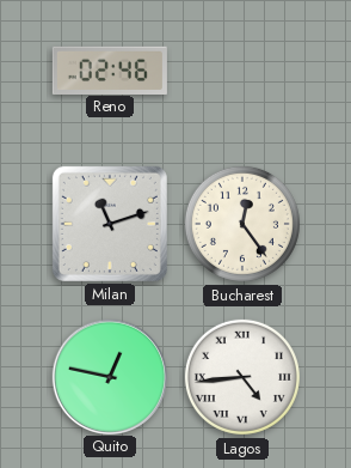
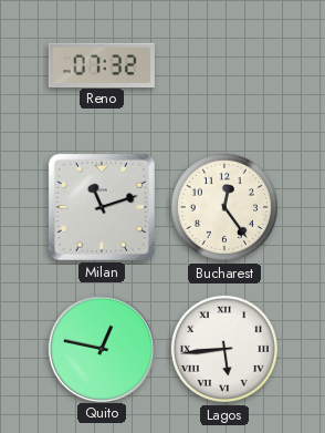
Reno: 02:46 -> 07:32 (102, 64)
Lagos: 4:44 -> 5:44 (224, 349)
